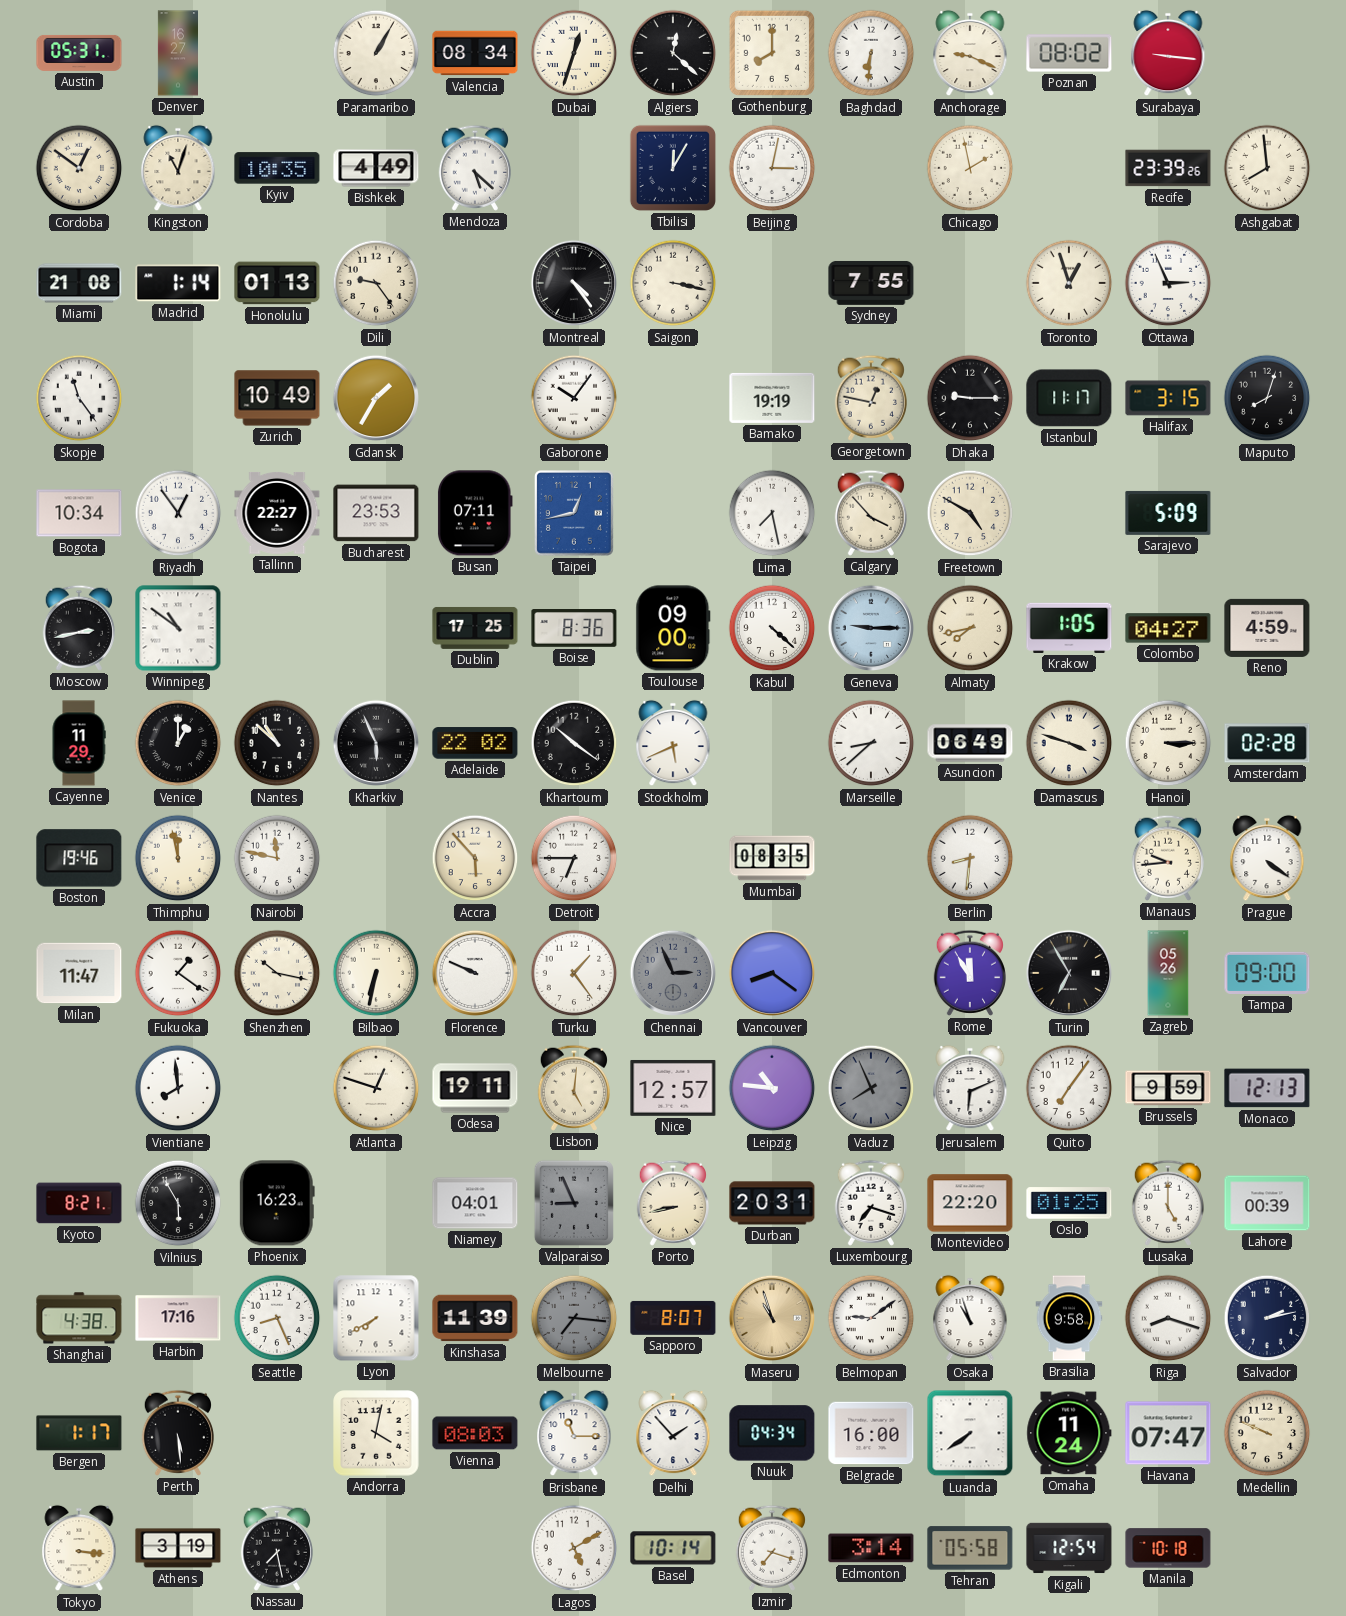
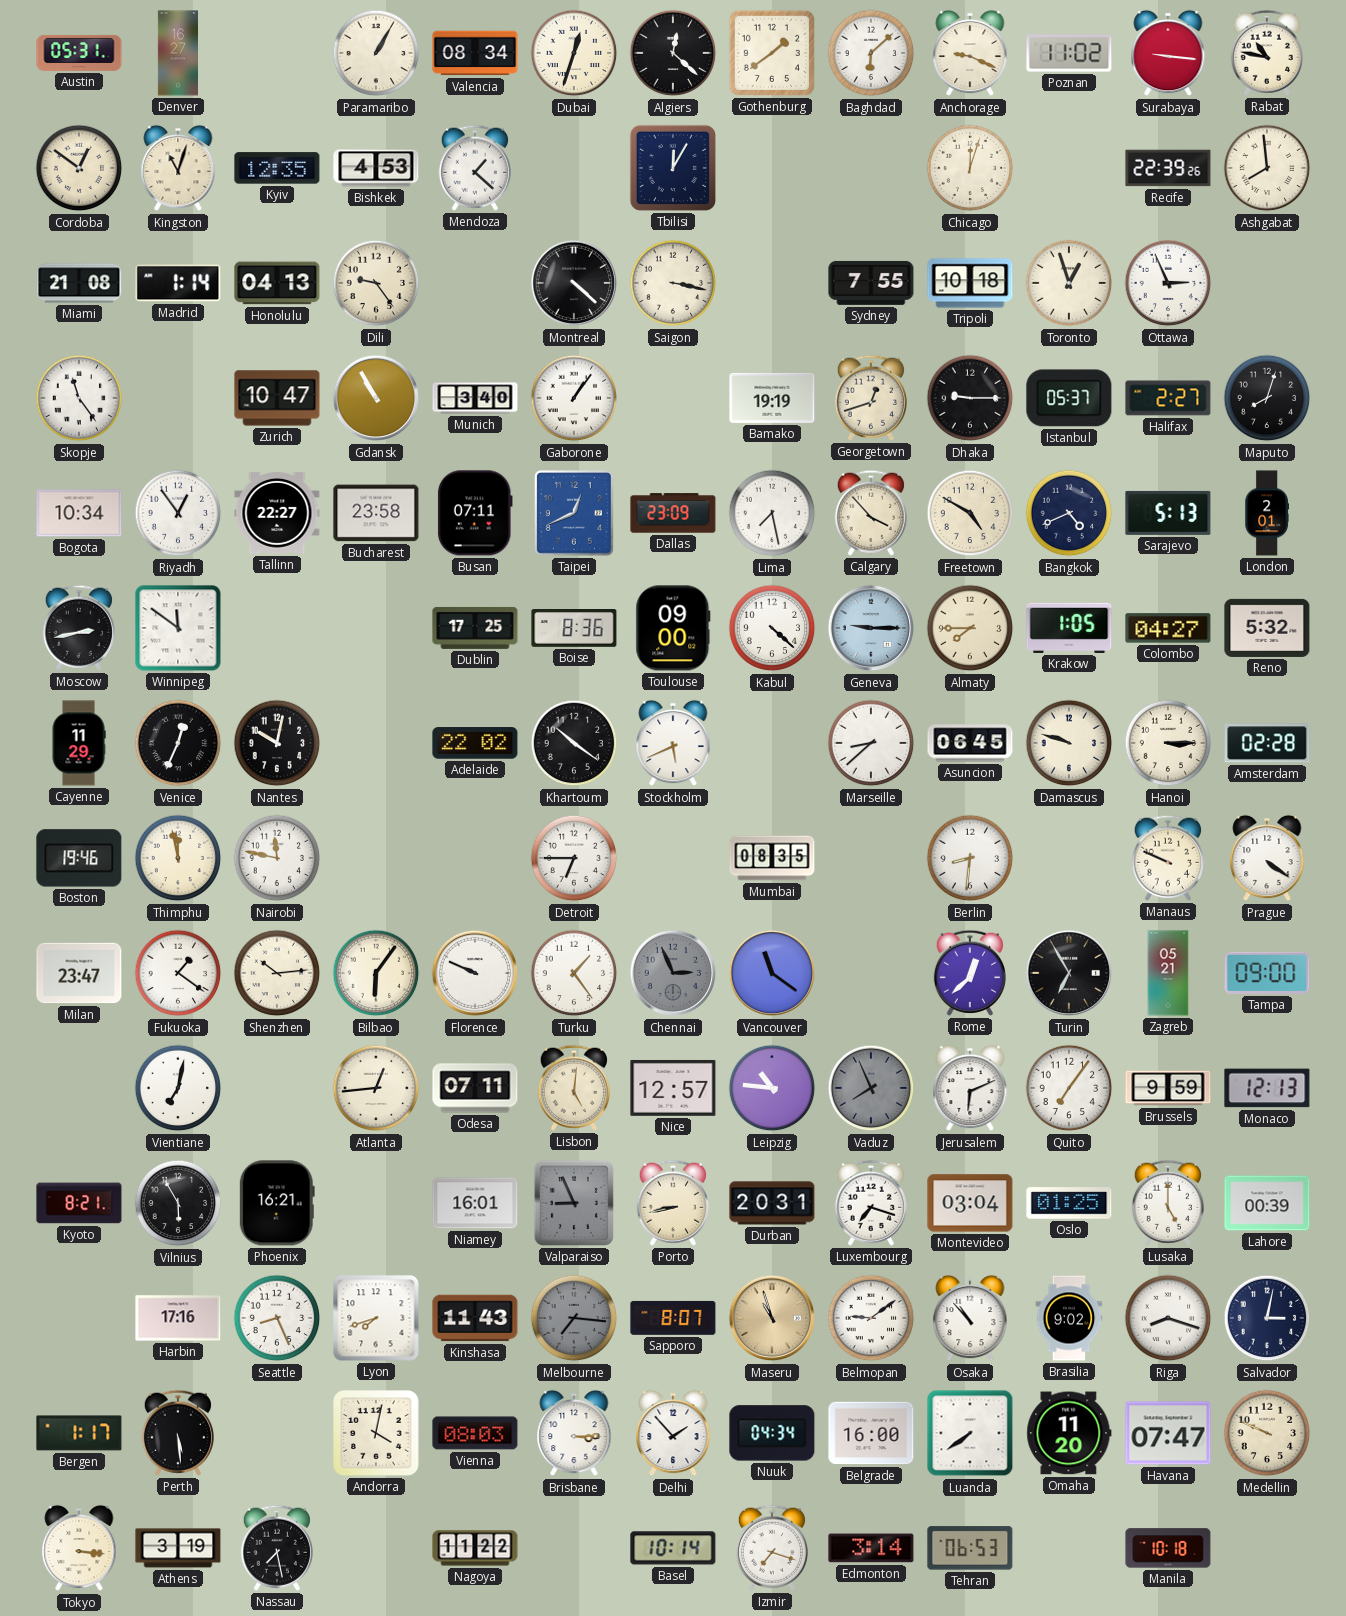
Gothenburg: 8:00 -> 1:39 (772, 53)
Baghdad: 6:31 -> 6:08 (871, 53)
Poznan: 08:02 -> 11:02 (1069, 53)
Rabat: none -> 10:47 (1266, 53)
Kyiv: 10:35 -> 12:35 (277, 168)
Bishkek: 4:49 -> 4:53 (376, 168)
Mendoza: 5:22 -> 1:22 (474, 168)
Beijing: 3:02 -> none (772, 168)
Chicago: 1:58 -> 12:03 (970, 168)
Recife: 23:39 -> 22:39 (1168, 168)
Honolulu: 01:13 -> 04:13 (277, 283)
Montreal: 4:24 -> 4:22 (574, 283)
Tripoli: none -> 10:18 (970, 283)
Zurich: 10:49 -> 10:47 (277, 398)
Gdansk: 1:35 -> 10:55 (376, 398)
Munich: none -> 3:40 (475, 398)
Gaborone: 10:06 -> 1:06 (574, 398)
Georgetown: 12:47 -> 12:42 (870, 398)
Istanbul: 11:17 -> 05:37 (1069, 398)
Halifax: 3:15 -> 2:27 (1168, 398)
Bucharest: 23:53 -> 23:58 (376, 513)
Taipei: 12:43 -> 12:41 (575, 514)
Dallas: none -> 23:09 (673, 513)
Bangkok: none -> 4:41 (1069, 513)
Sarajevo: 5:09 -> 5:13 (1168, 513)
London: none -> 2:01 (1266, 513)
Winnipeg: 10:51 -> 11:51 (178, 628)
Almaty: 7:43 -> 7:45 (970, 628)
Reno: 4:59 -> 5:32 (1267, 628)
Venice: 1:00 -> 12:34 (178, 743)
Nantes: 10:52 -> 10:02 (277, 743)
Kharkiv: 5:56 -> none (376, 743)
Asuncion: 06:49 -> 06:45 (970, 743)
Damascus: 3:48 -> 9:48 (1069, 743)
Accra: 5:53 -> none (475, 858)
Manaus: 9:44 -> 9:49 (1167, 858)
Milan: 11:47 -> 23:47 (79, 973)
Shenzhen: 10:17 -> 10:14 (277, 973)
Bilbao: 6:32 -> 6:06 (376, 973)
Vancouver: 8:21 -> 11:21 (772, 973)
Rome: 11:55 -> 12:38 (969, 973)
Zagreb: 05:26 -> 05:21 (1168, 973)
Vientiane: 7:59 -> 7:02 (178, 1088)
Atlanta: 12:48 -> 12:44 (376, 1088)
Odesa: 19:11 -> 07:11 (475, 1088)
Phoenix: 16:23 -> 16:21 (277, 1203)
Niamey: 04:01 -> 16:01 (475, 1203)
Montevideo: 22:20 -> 03:04 (970, 1203)
Shanghai: 4:38 -> none (79, 1318)
Lyon: 7:40 -> 7:42 (376, 1318)
Kinshasa: 11:39 -> 11:43 (475, 1318)
Osaka: 10:57 -> 10:53 (970, 1318)
Brasilia: 9:58 -> 9:02 (1069, 1318)
Salvador: 2:13 -> 3:02 (1267, 1318)
Brisbane: 11:15 -> 3:15 (574, 1433)
Omaha: 11:24 -> 11:20 (1069, 1433)
Nagoya: none -> 11:22 (475, 1548)
Lagos: 5:10 -> none (574, 1548)
Tehran: 05:58 -> 06:53 (970, 1548)
Kigali: 12:54 -> none (1069, 1548)
